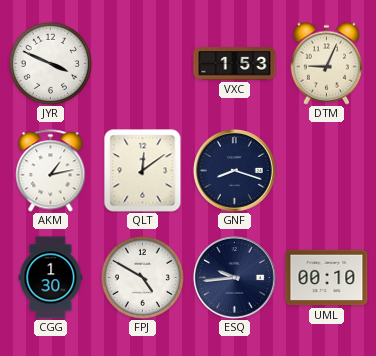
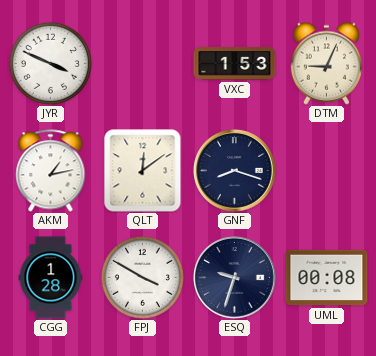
CGG: 1:30 -> 1:28 (51, 278)
FPJ: 4:50 -> 3:50 (142, 277)
ESQ: 9:44 -> 9:33 (234, 277)
UML: 00:10 -> 00:08 (327, 278)
